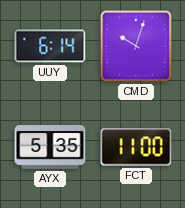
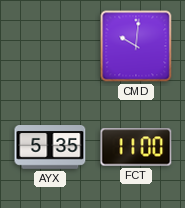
UUY: 6:14 -> none (50, 46)
CMD: 10:03 -> 10:01 (136, 46)
